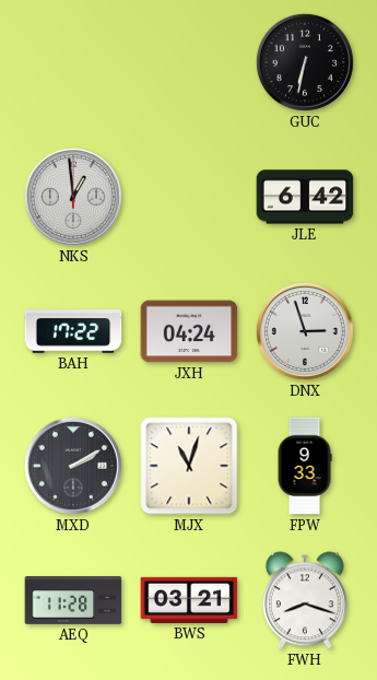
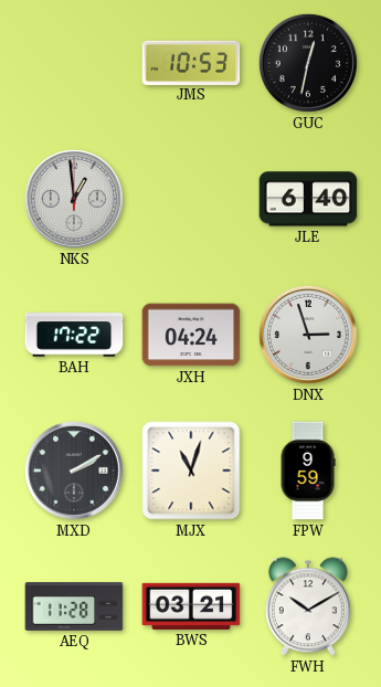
JMS: none -> 10:53 (191, 62)
GUC: 6:32 -> 12:32 (308, 63)
JLE: 6:42 -> 6:40 (308, 199)
FPW: 9:33 -> 9:59 (308, 471)
FWH: 8:18 -> 10:10 (308, 606)
